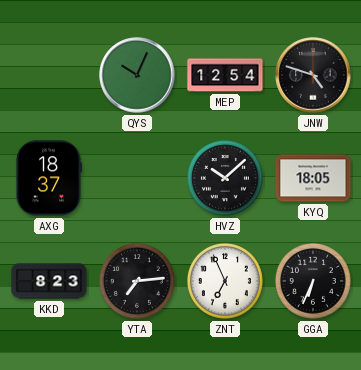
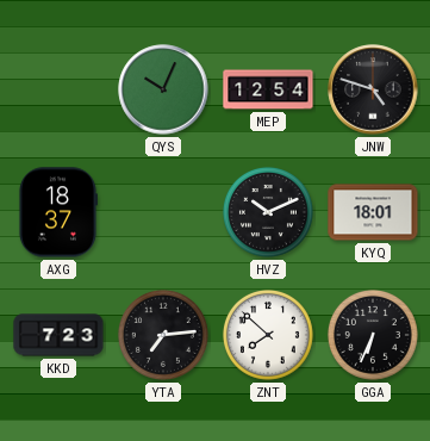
HVZ: 10:08 -> 10:11 (268, 212)
KYQ: 18:05 -> 18:01 (373, 212)
KKD: 8:23 -> 7:23 (58, 335)
ZNT: 6:56 -> 7:52 (268, 335)
